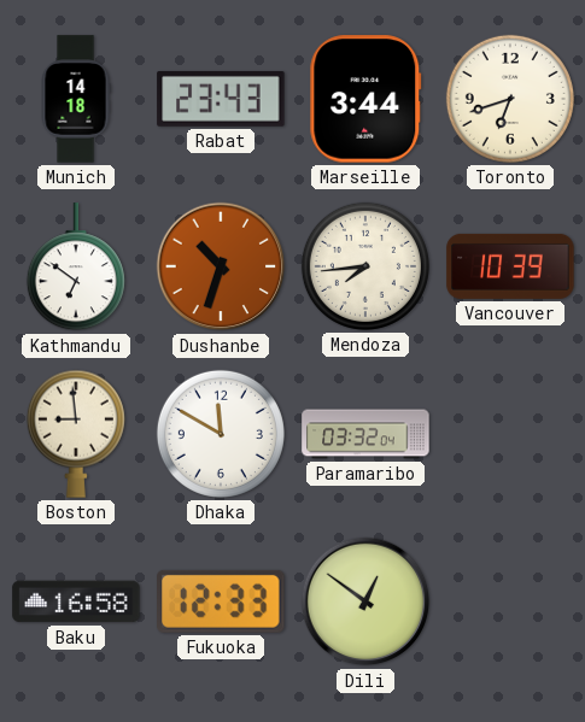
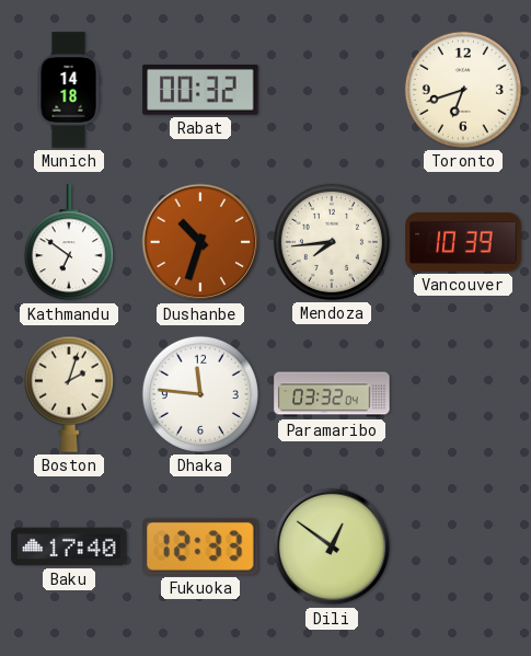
Rabat: 23:43 -> 00:32 (200, 91)
Marseille: 3:44 -> none (365, 99)
Boston: 8:59 -> 2:03 (69, 394)
Dhaka: 11:50 -> 11:46 (200, 394)
Baku: 16:58 -> 17:40 (69, 546)
